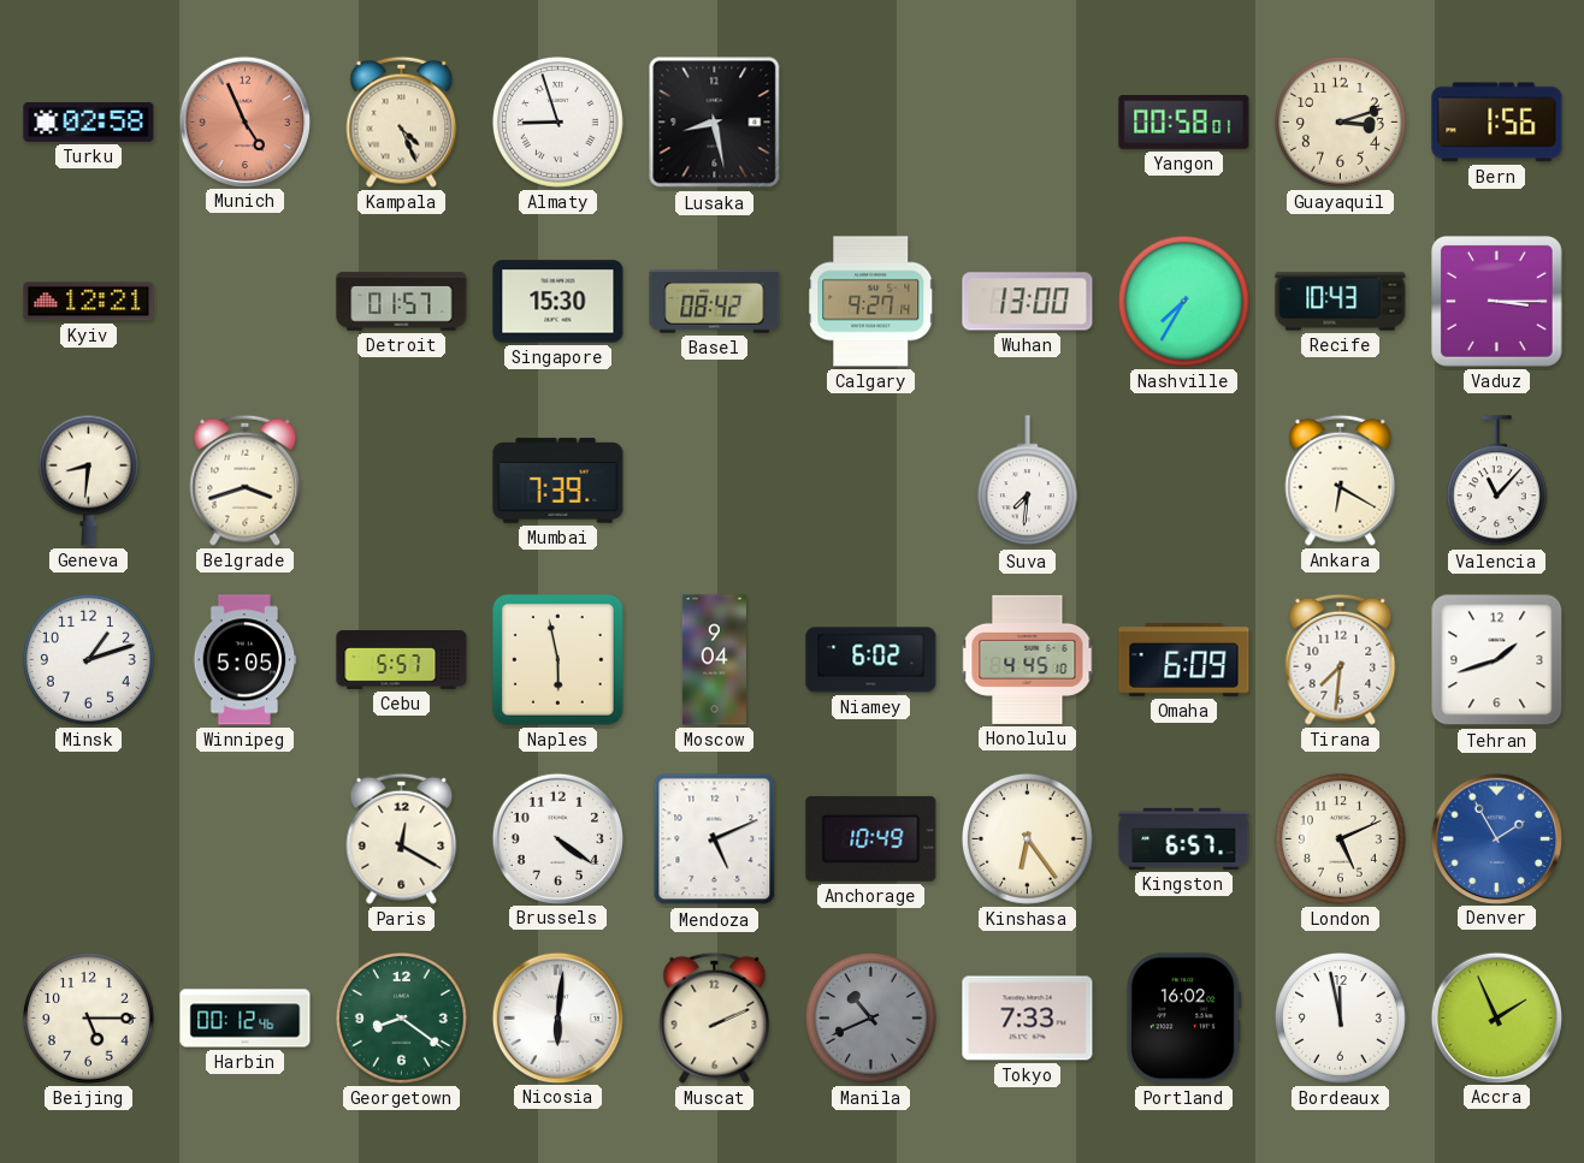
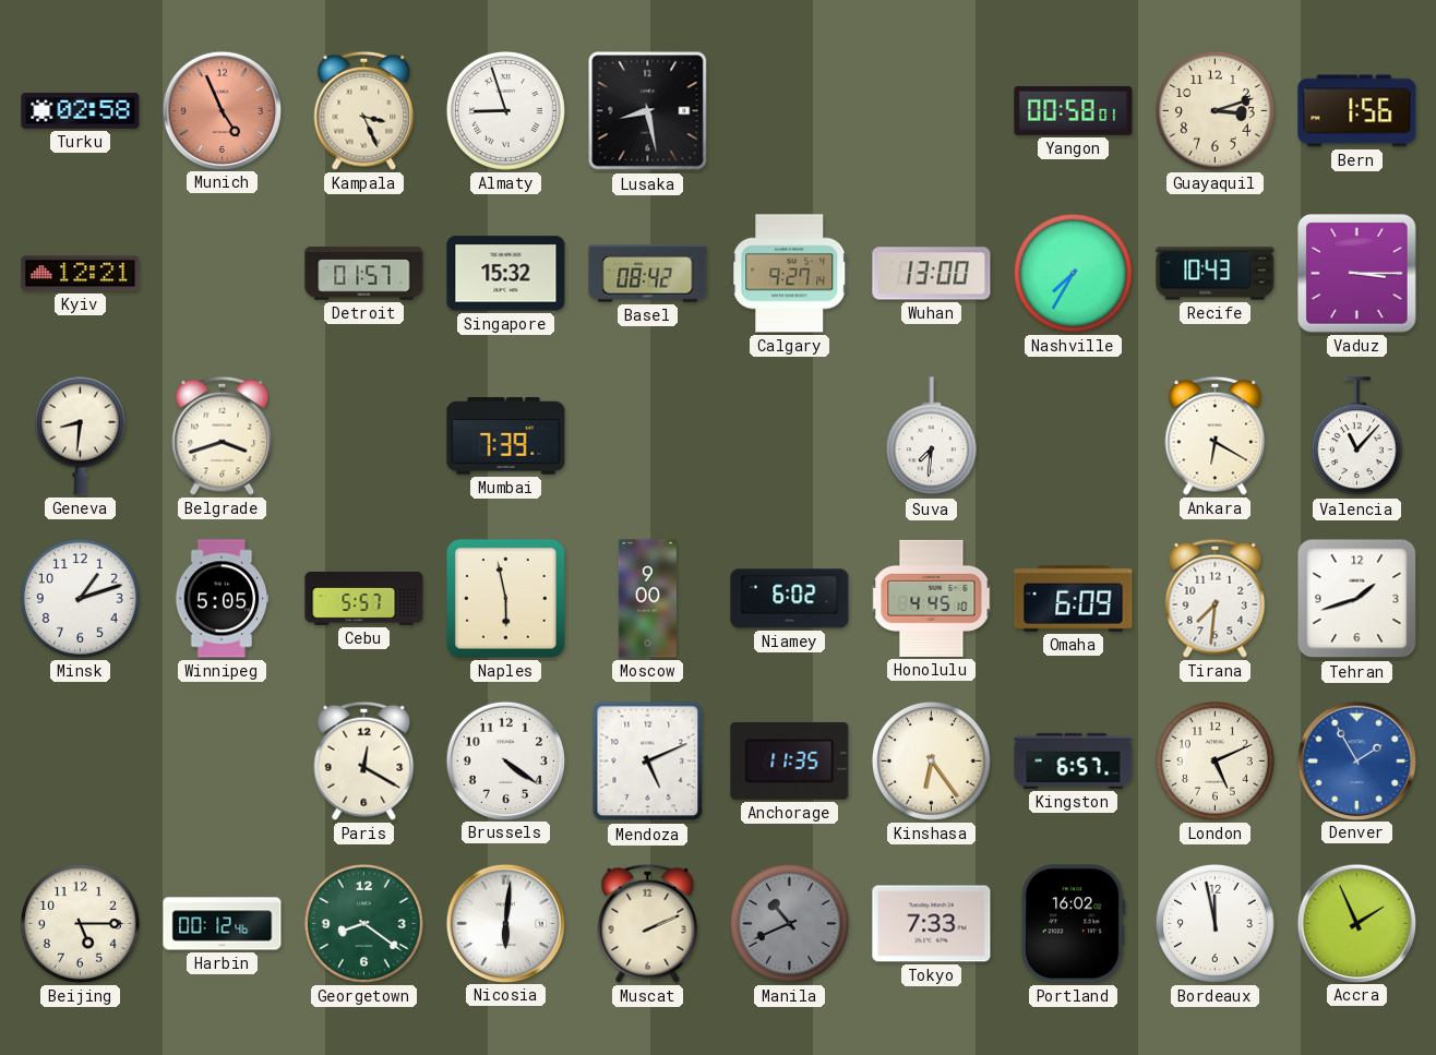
Kampala: 4:26 -> 3:26 (364, 110)
Singapore: 15:30 -> 15:32 (506, 274)
Moscow: 9:04 -> 9:00 (647, 599)
Anchorage: 10:49 -> 11:35 (790, 760)
